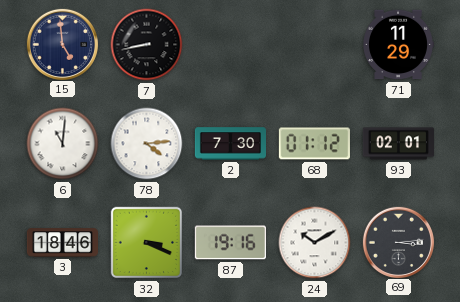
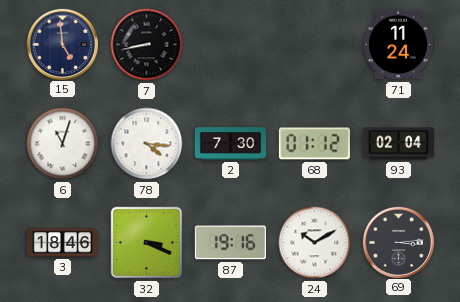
71: 11:29 -> 11:24 (399, 45)
6: 11:01 -> 11:03 (63, 144)
78: 4:14 -> 4:16 (147, 144)
93: 02:01 -> 02:04 (398, 144)
